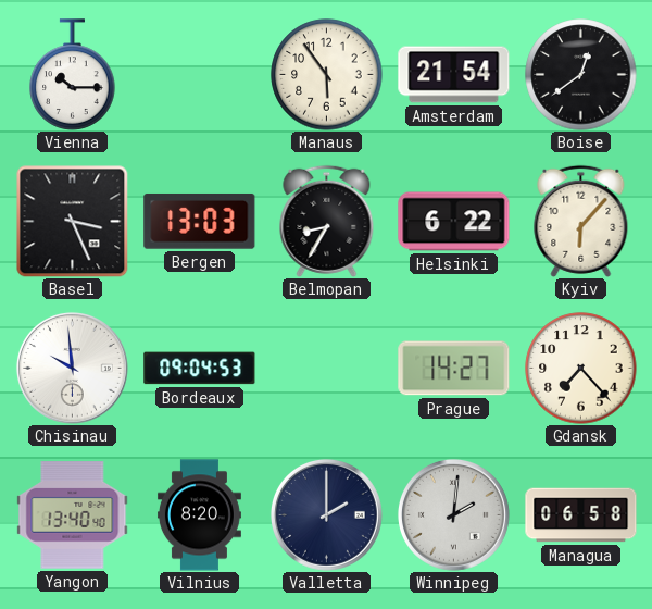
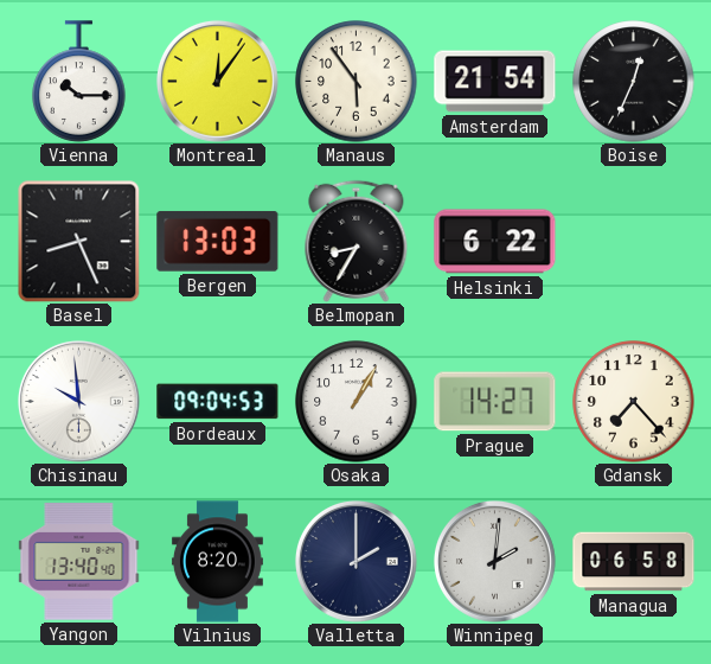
Montreal: none -> 12:06 (217, 81)
Boise: 12:39 -> 12:34 (634, 82)
Basel: 3:26 -> 8:26 (78, 241)
Kyiv: 6:07 -> none (581, 221)
Osaka: none -> 1:05 (357, 402)
